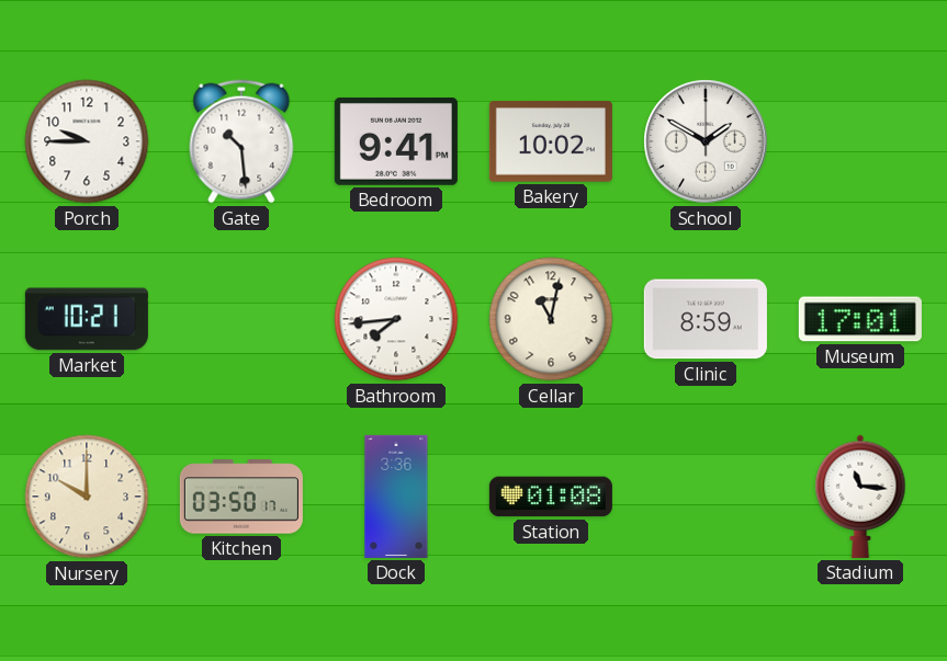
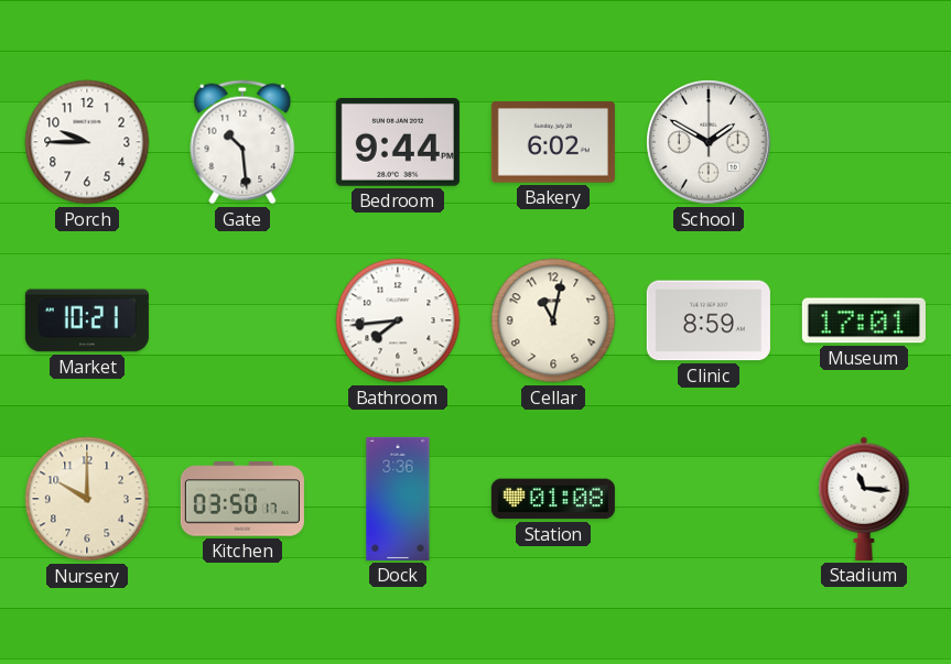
Bedroom: 9:41 -> 9:44 (398, 142)
Bakery: 10:02 -> 6:02 (553, 142)
